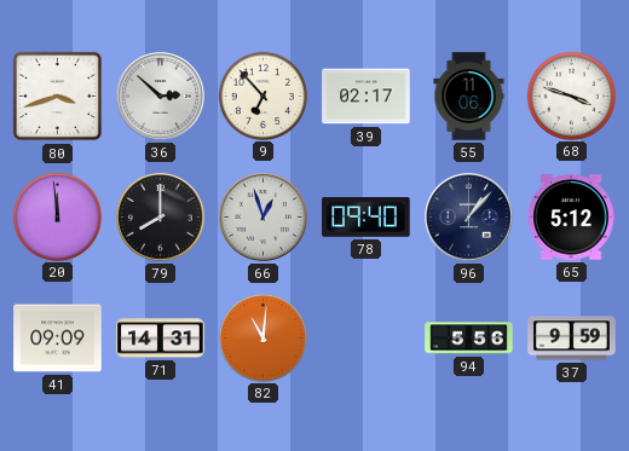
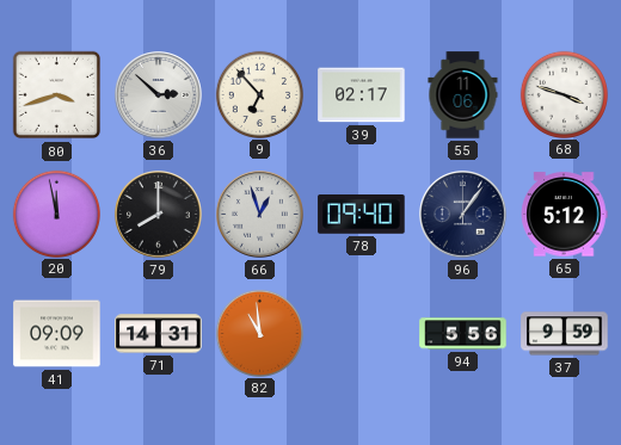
20: 11:59 -> 11:58 (56, 214)
96: 1:07 -> 1:06 (463, 215)
82: 11:01 -> 10:59 (259, 333)
